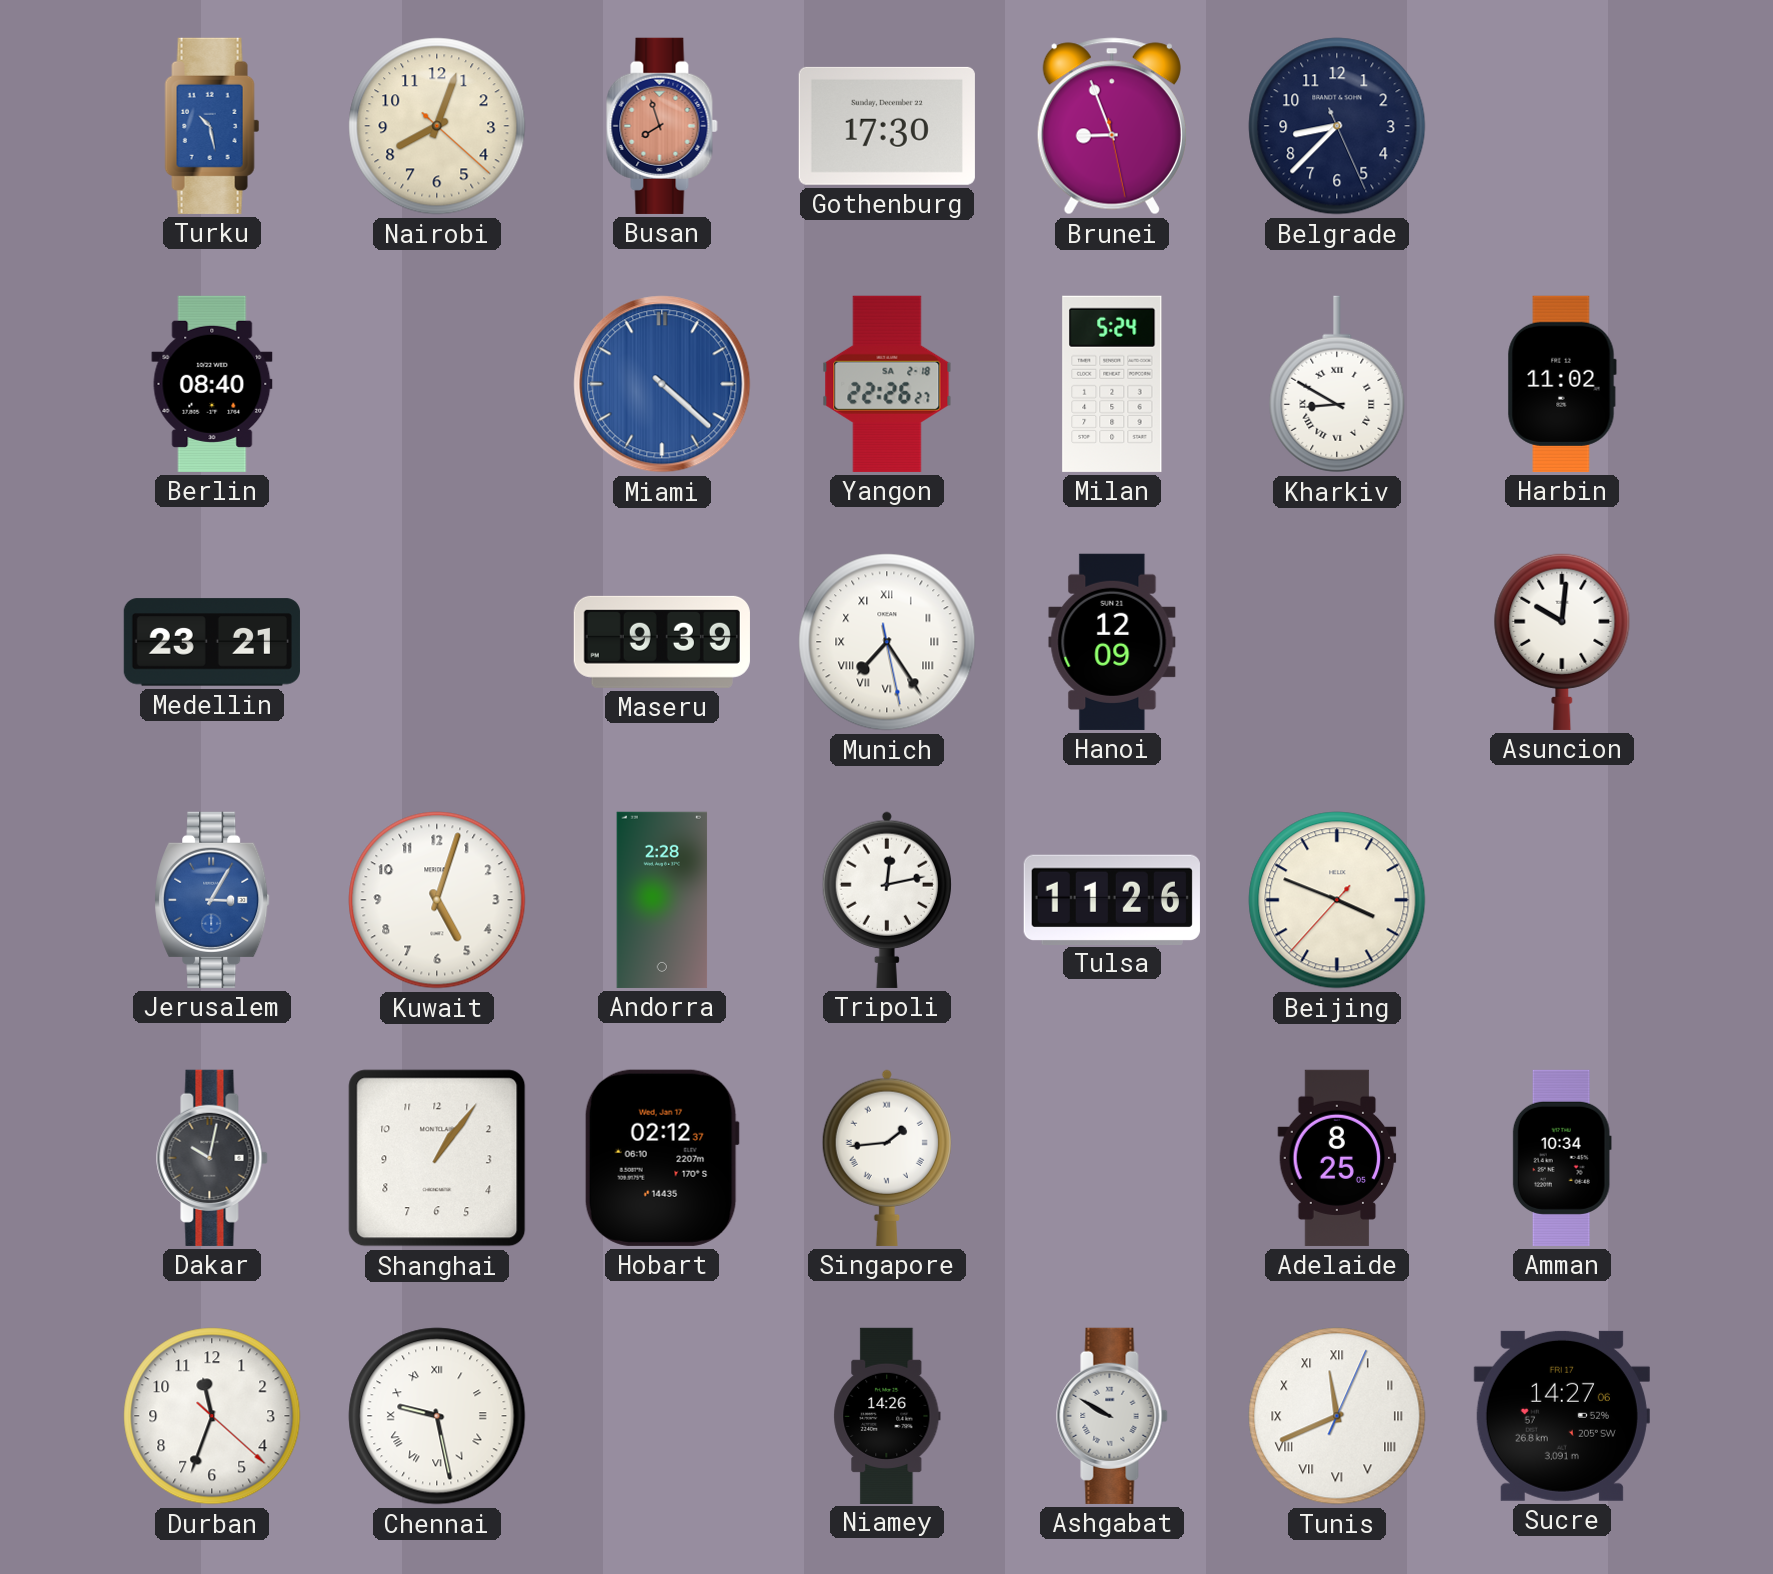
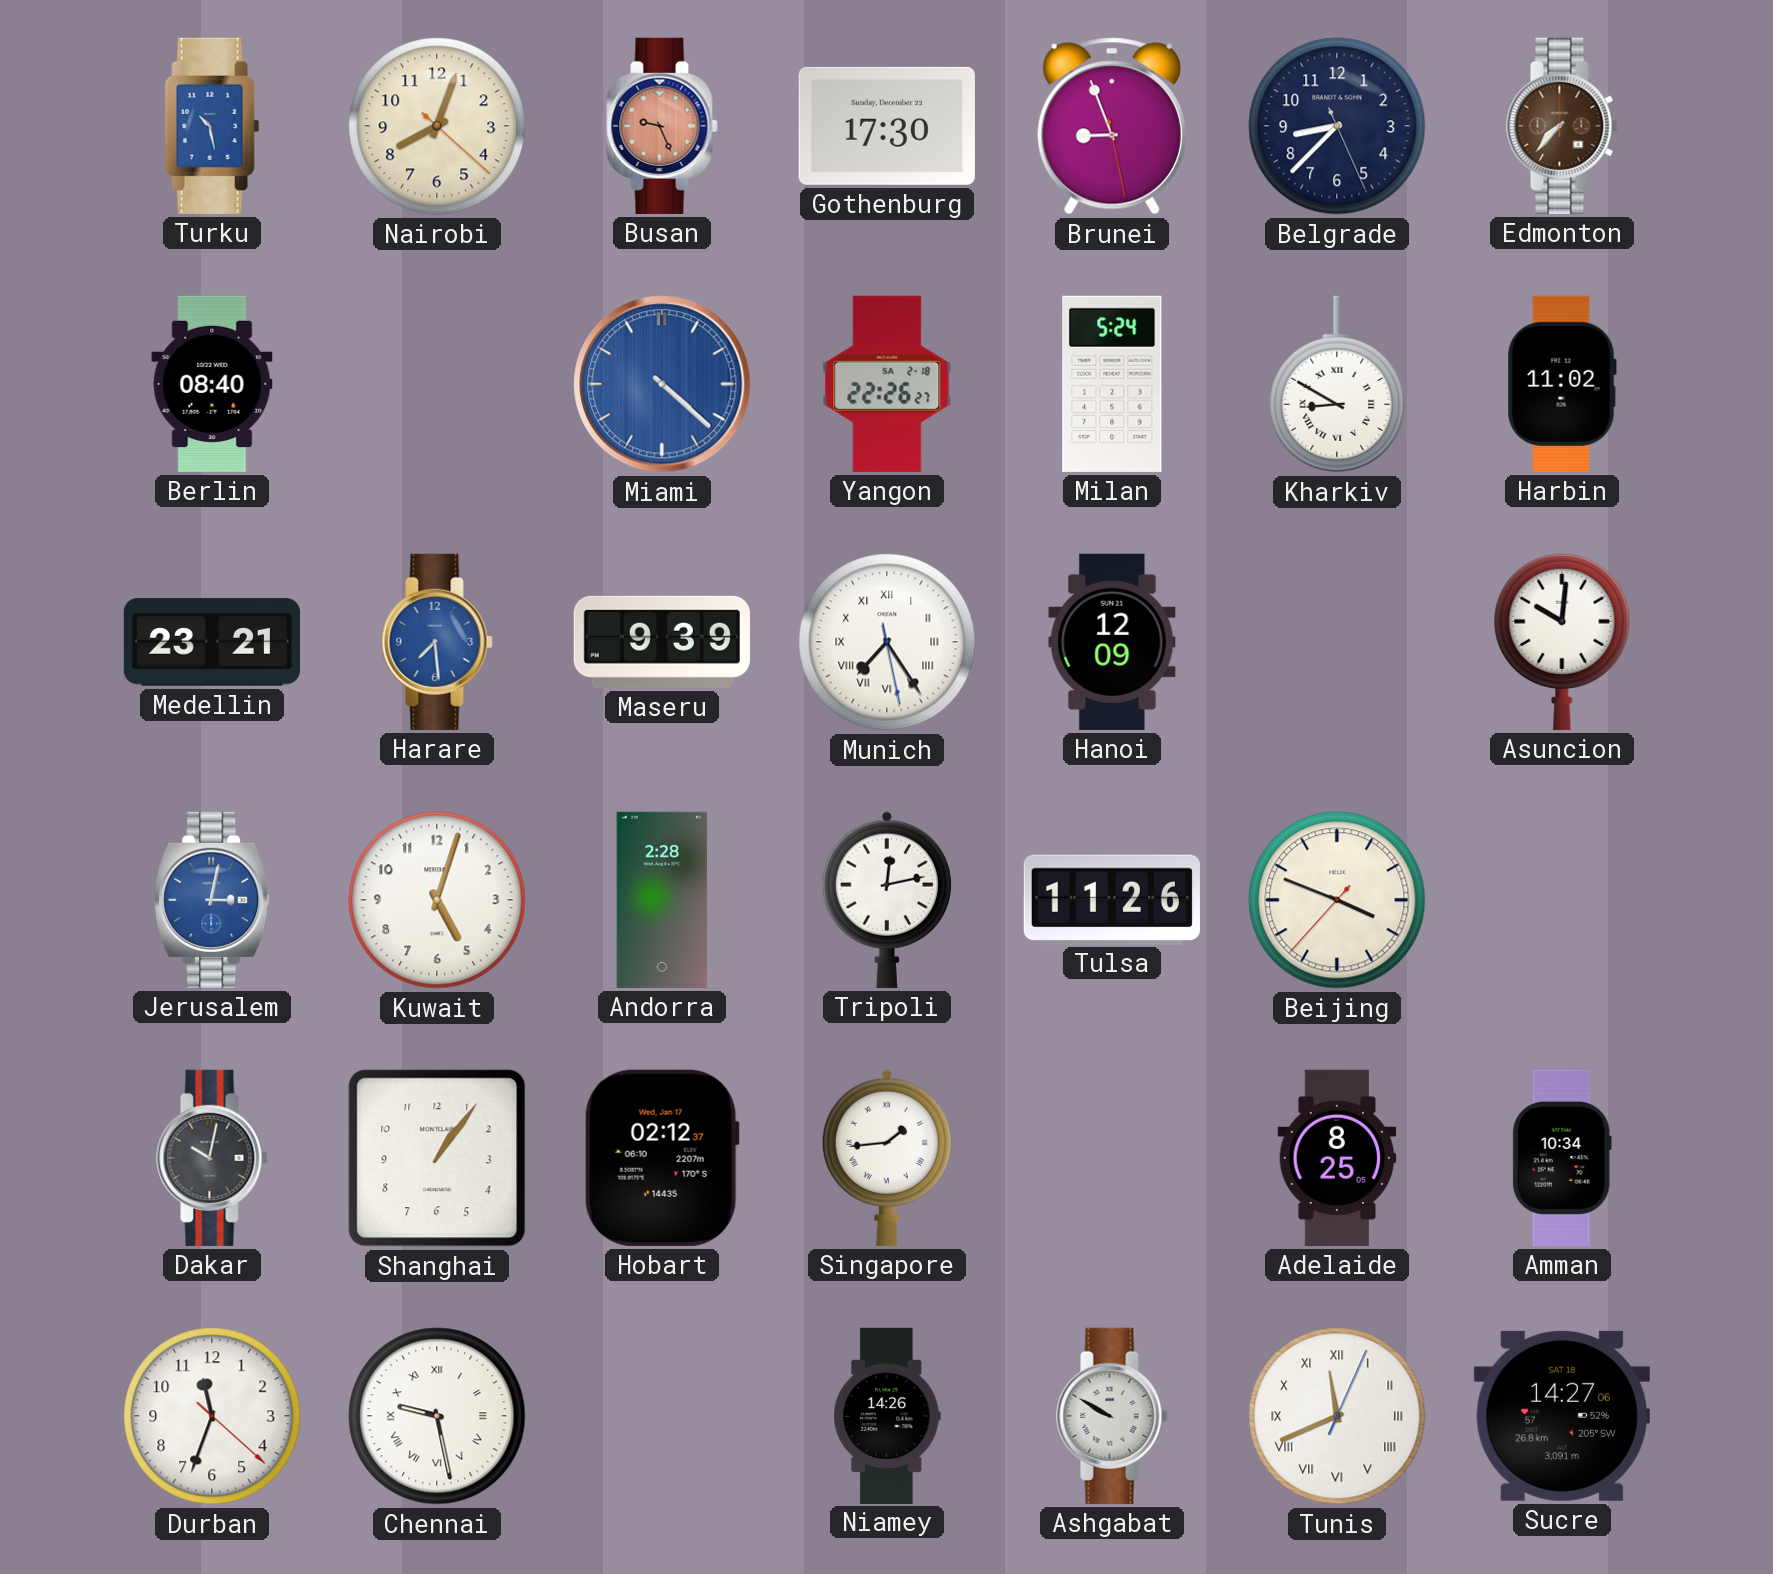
Busan: 7:57 -> 9:26 (662, 126)
Edmonton: none -> 7:37 (1562, 126)
Harare: none -> 7:29 (437, 642)
Jerusalem: 3:05 -> 3:02 (212, 900)
Sucre date: FRI 17 -> SAT 18 (1562, 1416)
